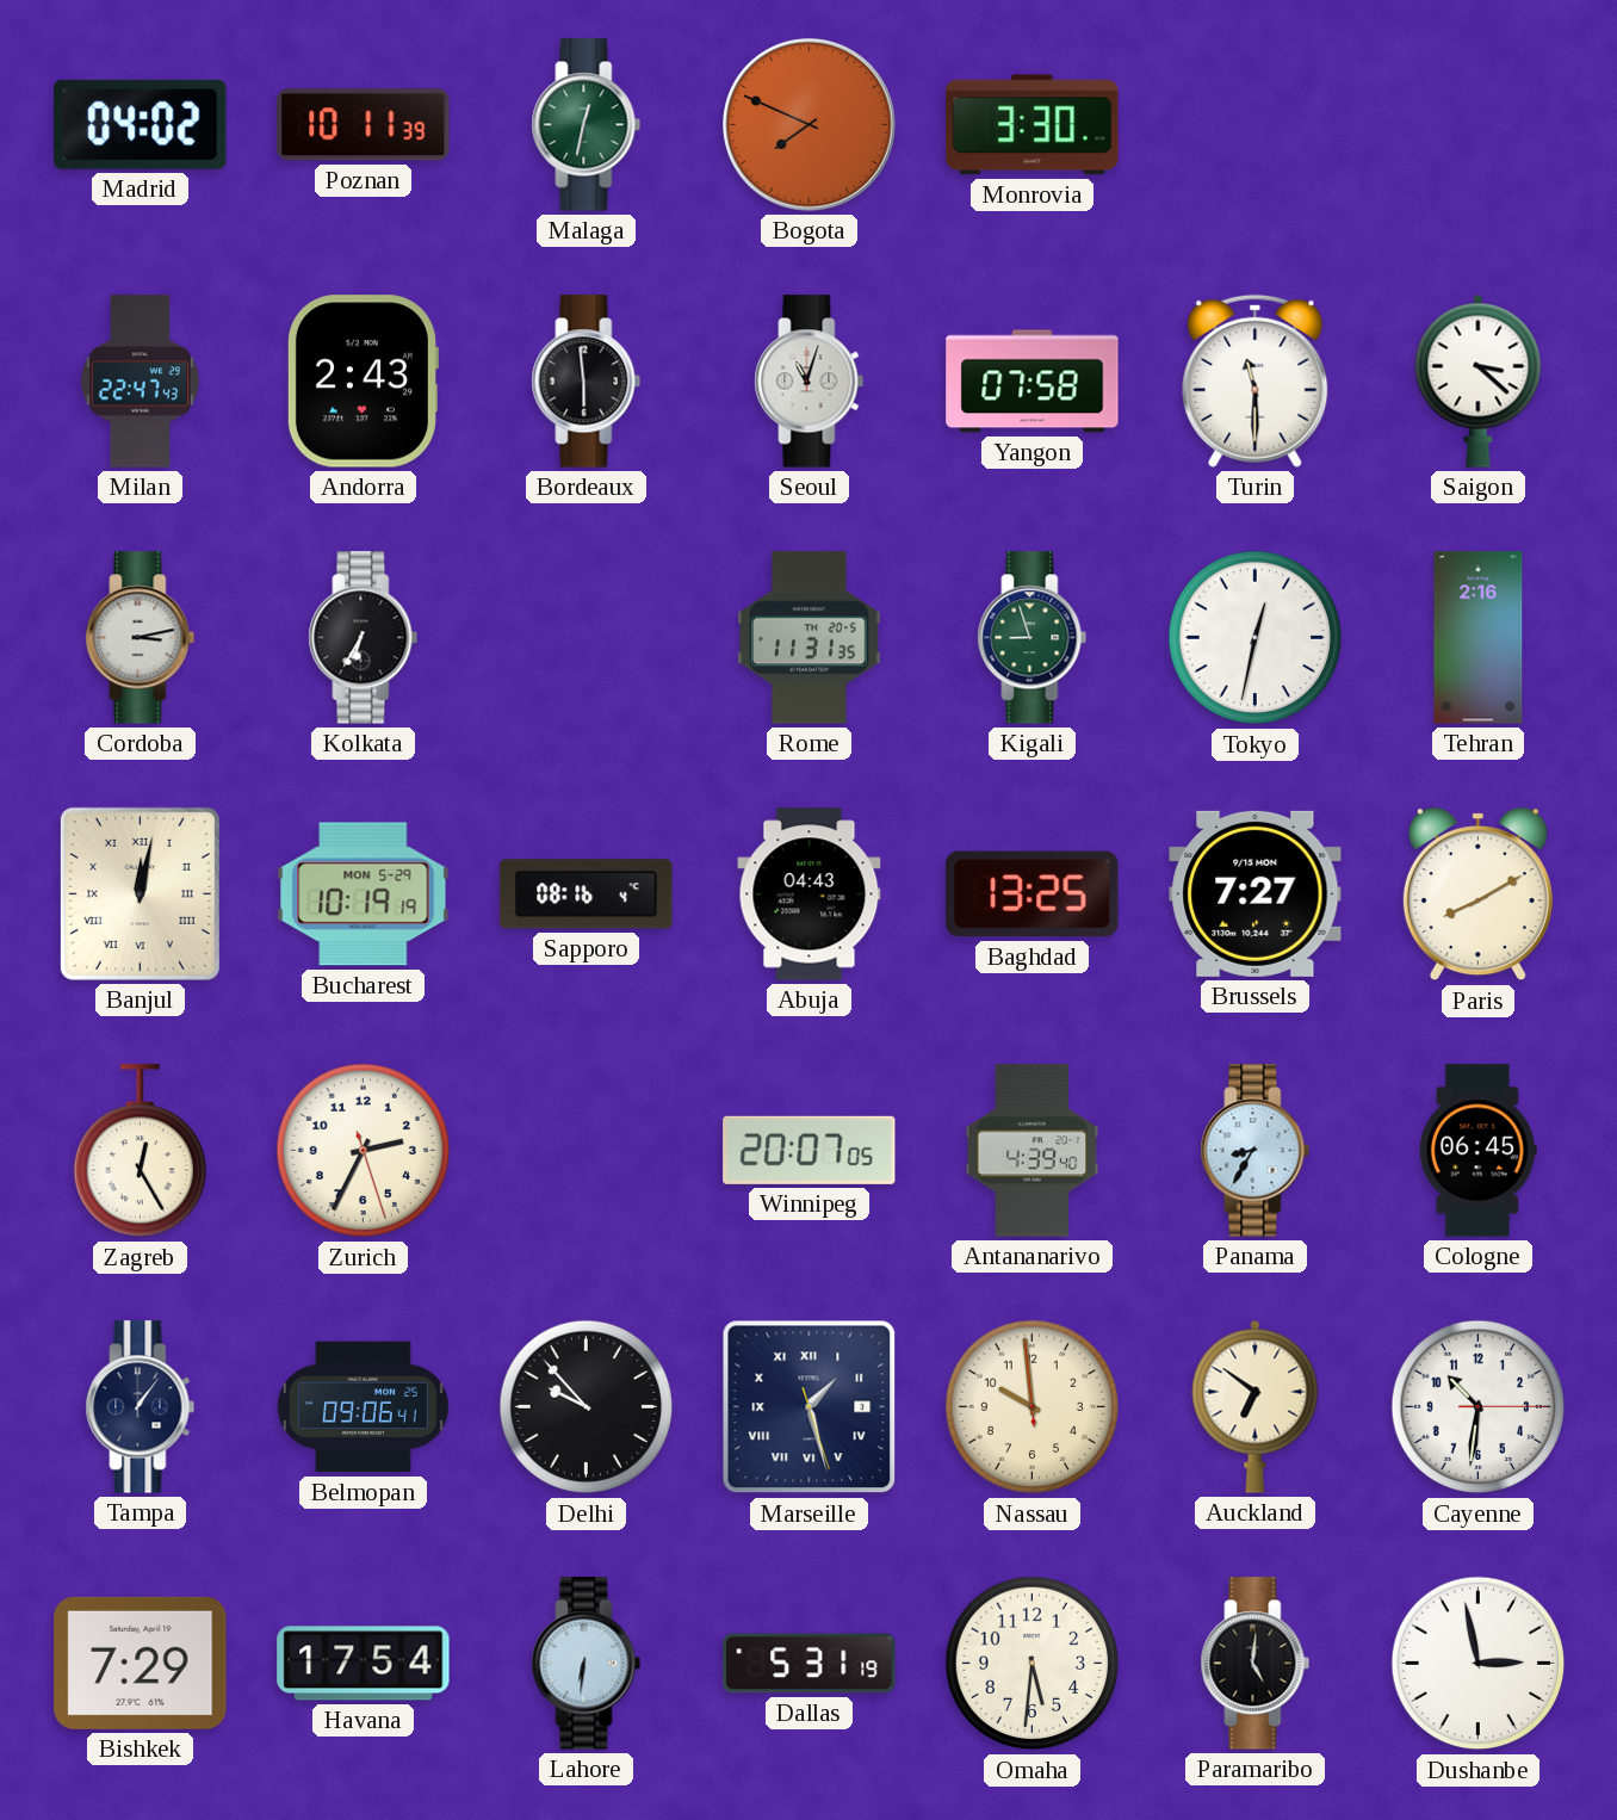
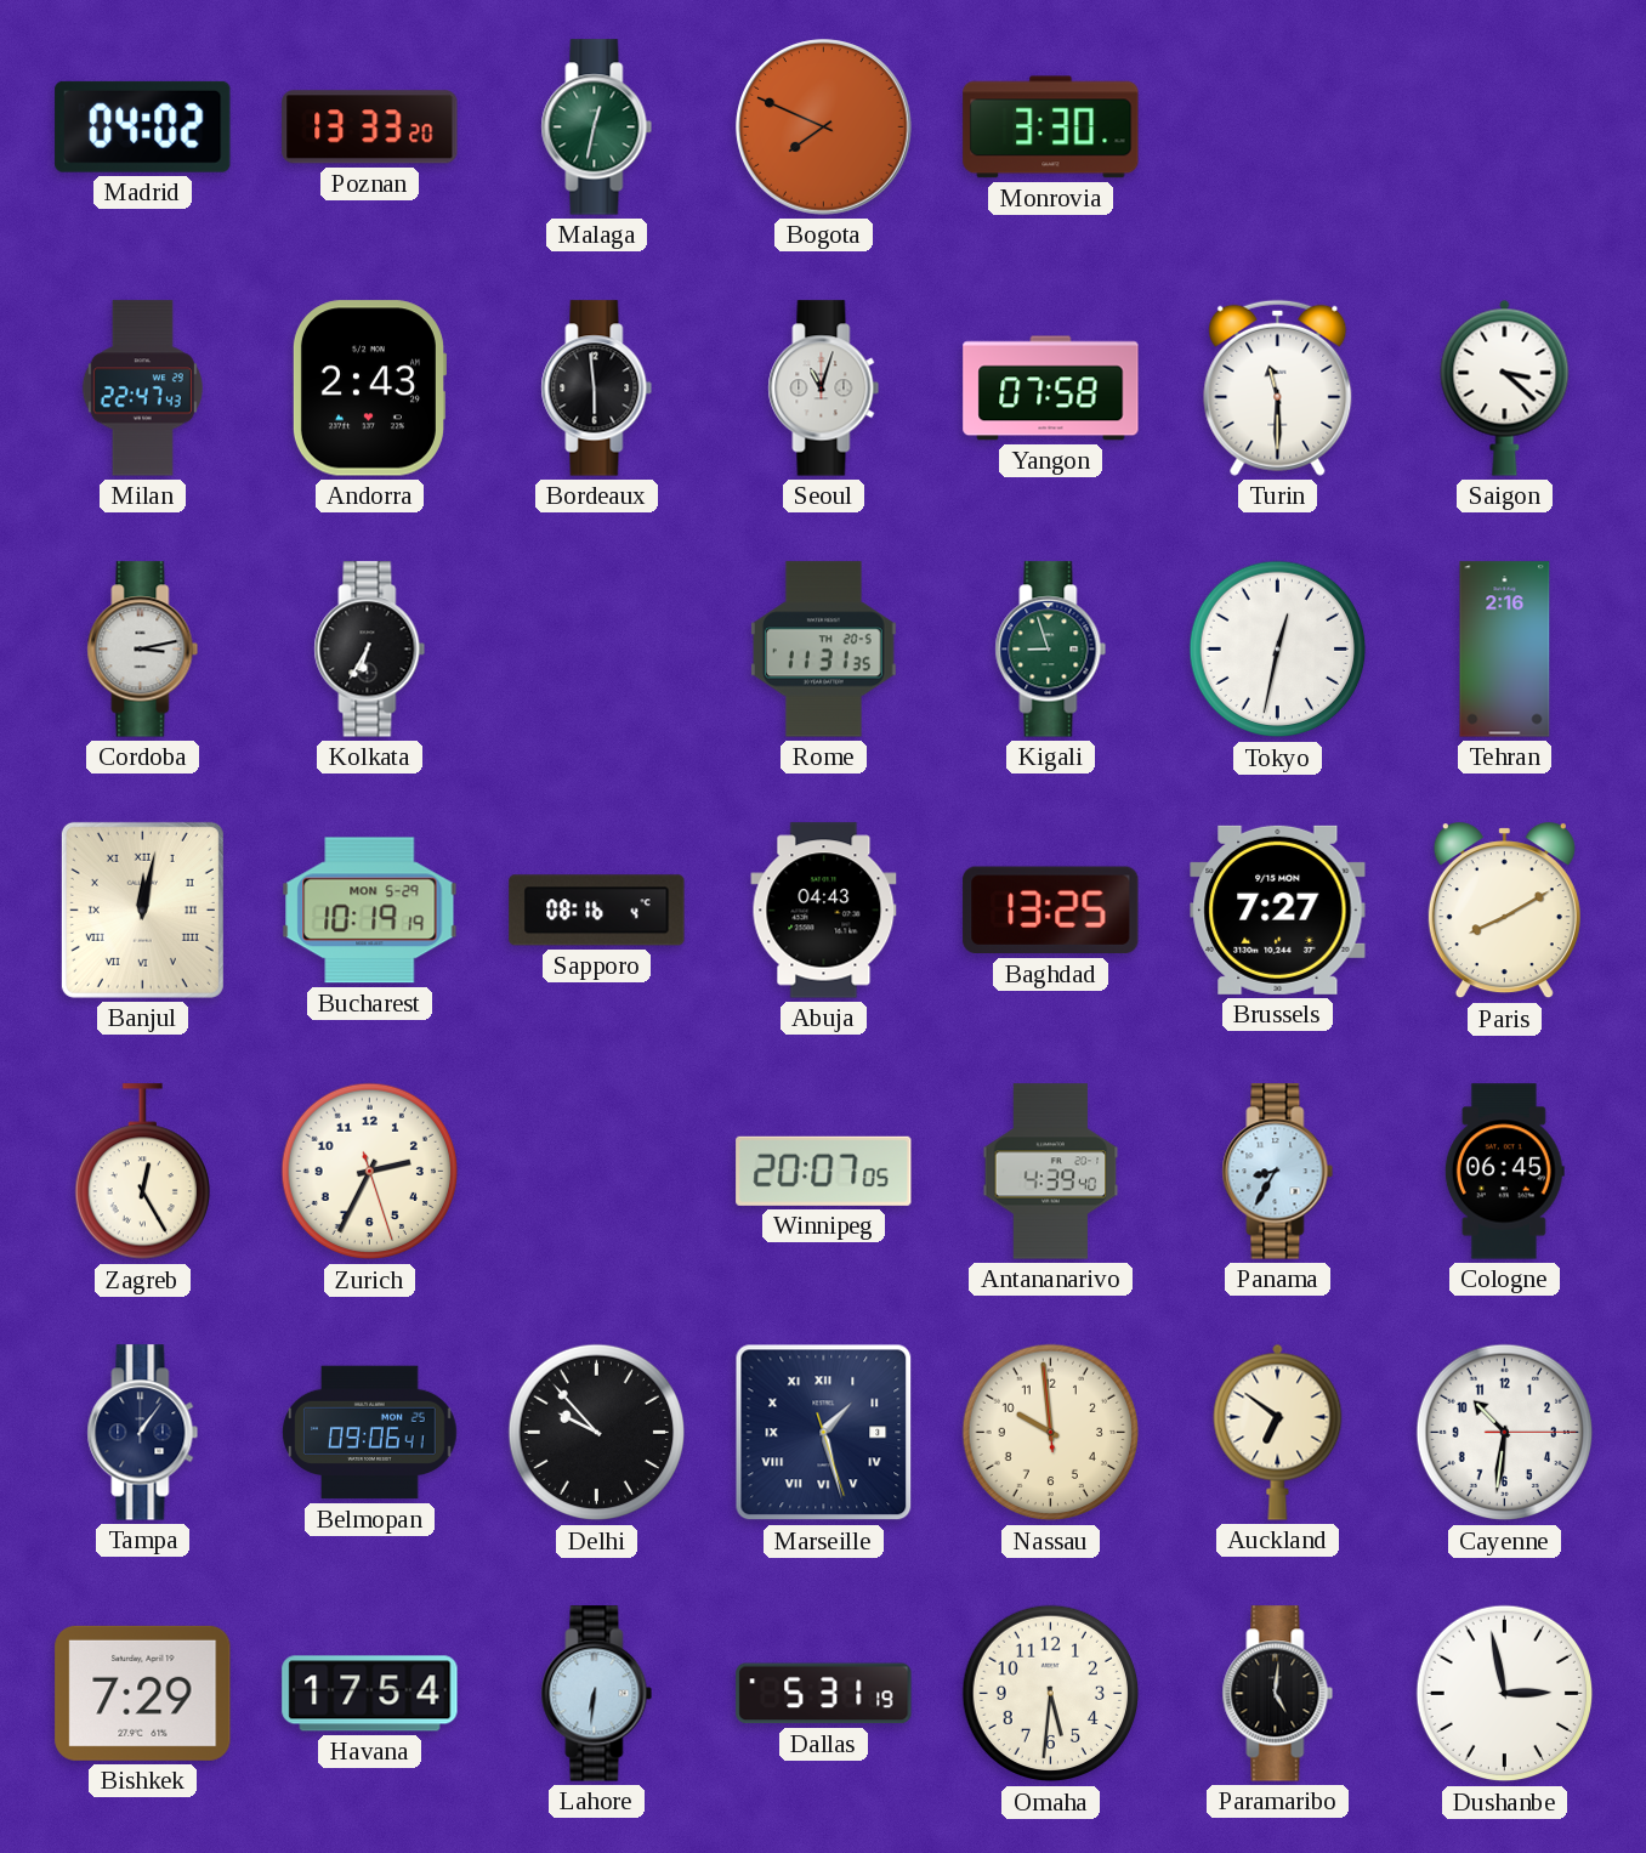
Poznan: 10:11 -> 13:33 (370, 127)
